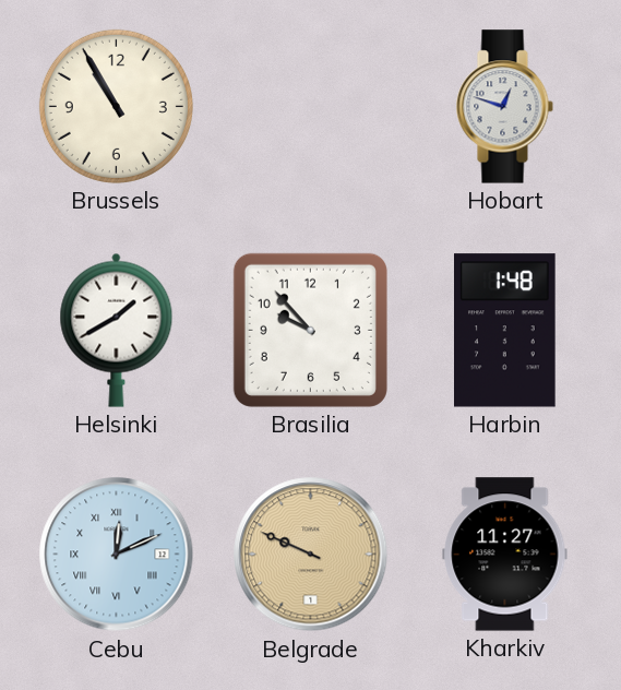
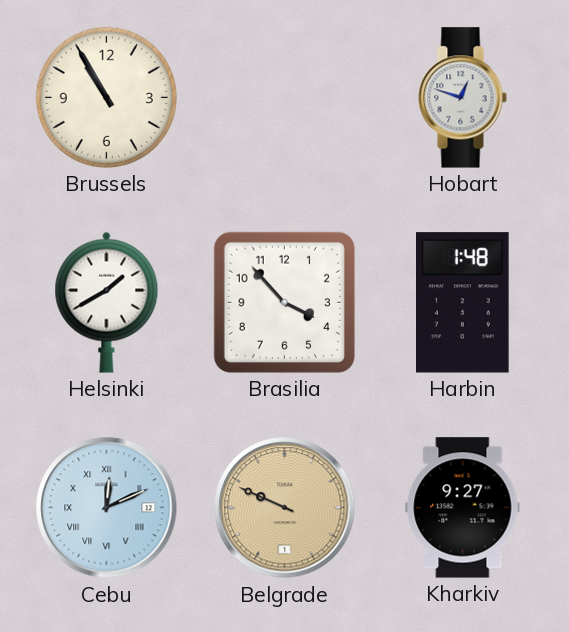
Brasilia: 9:53 -> 3:53 (284, 302)
Kharkiv: 11:27 -> 9:27 (463, 508)
